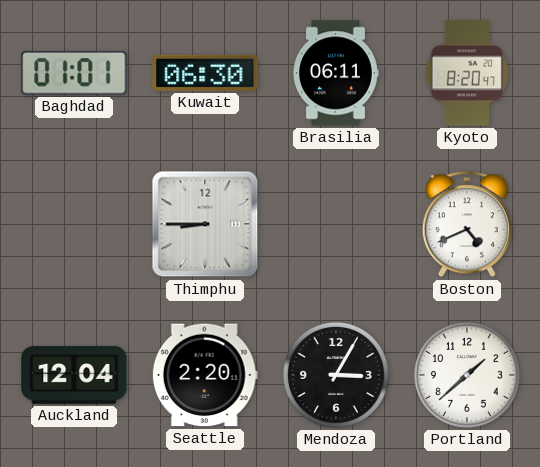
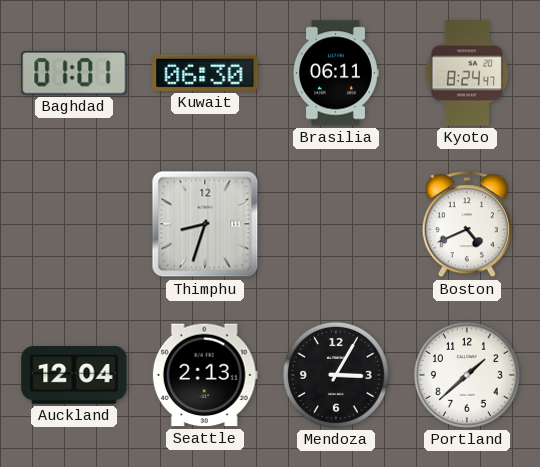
Kyoto: 8:20 -> 8:24 (467, 73)
Thimphu: 8:45 -> 8:33 (205, 224)
Seattle: 2:20 -> 2:13 (205, 375)
